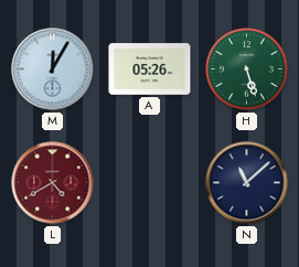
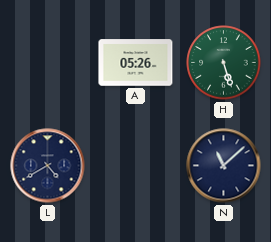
M: 12:05 -> none (53, 70)
L dial: burgundy -> navy (48, 166)
